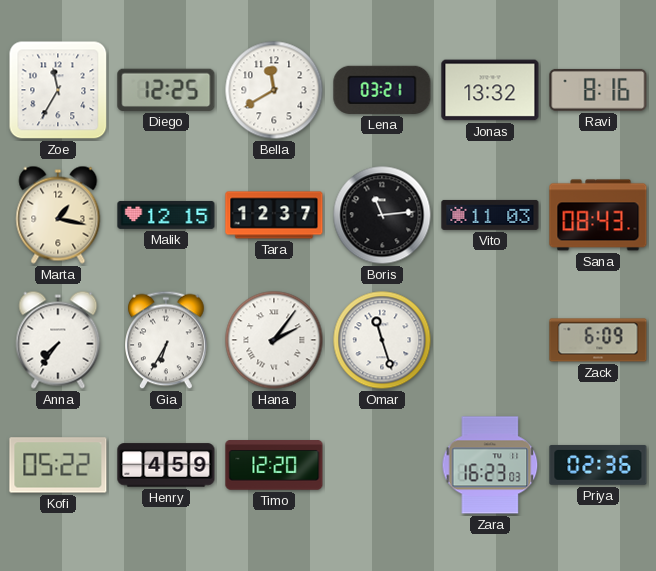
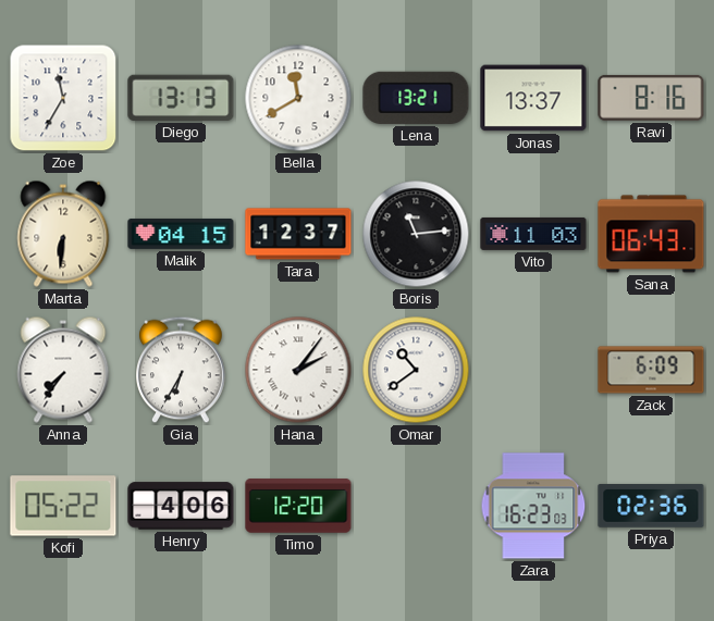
Diego: 12:25 -> 13:13 (181, 98)
Lena: 03:21 -> 13:21 (416, 98)
Jonas: 13:32 -> 13:37 (533, 98)
Marta: 1:17 -> 6:31 (63, 234)
Malik: 12:15 -> 04:15 (181, 234)
Sana: 08:43 -> 06:43 (651, 234)
Omar: 11:27 -> 10:39 (416, 370)
Henry: 4:59 -> 4:06 (181, 506)
